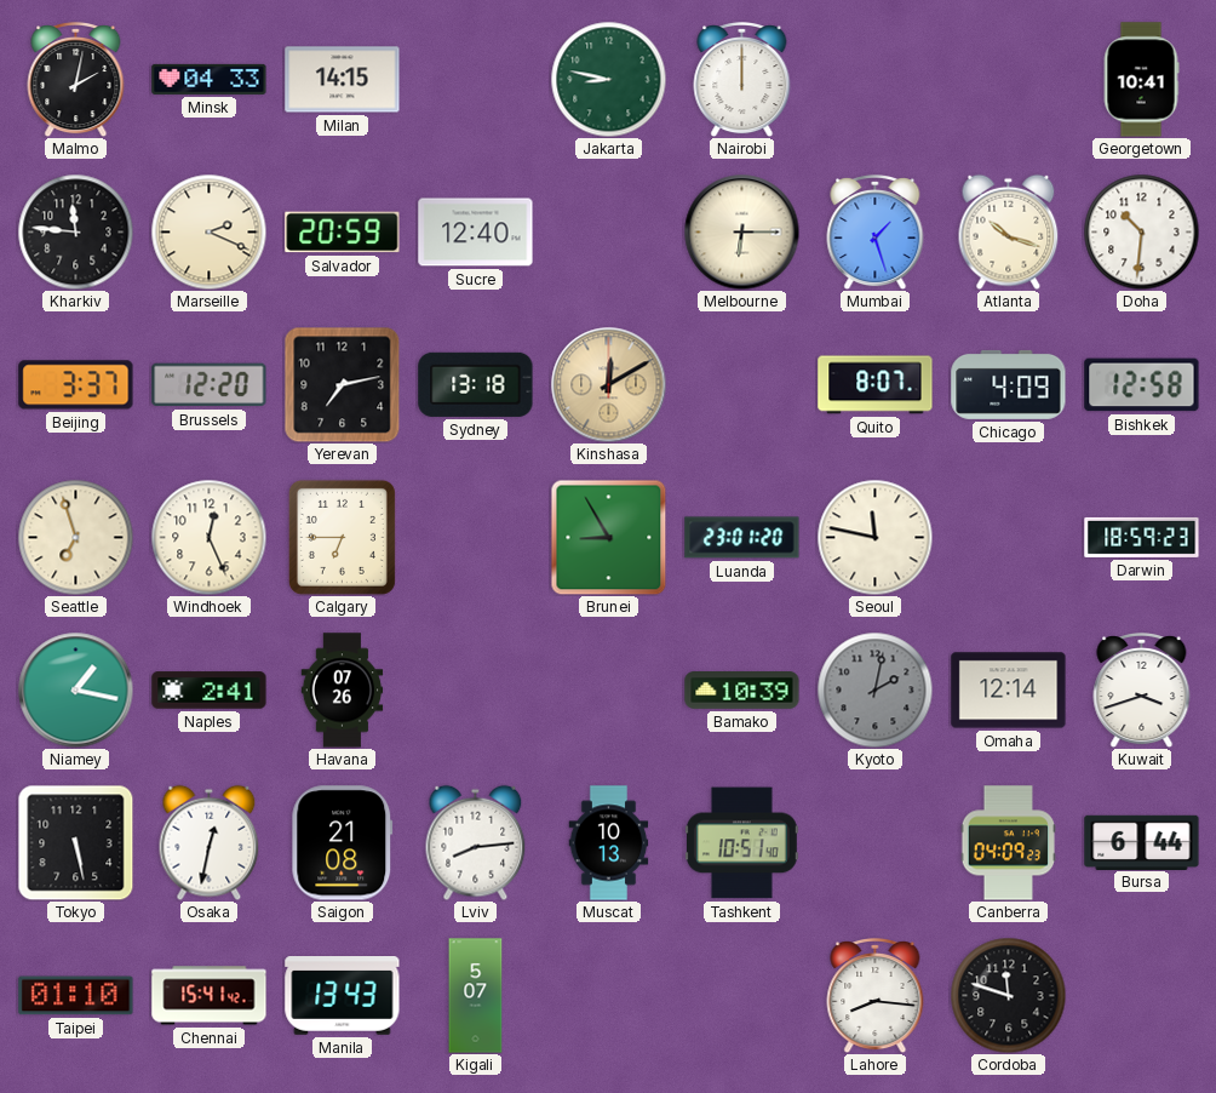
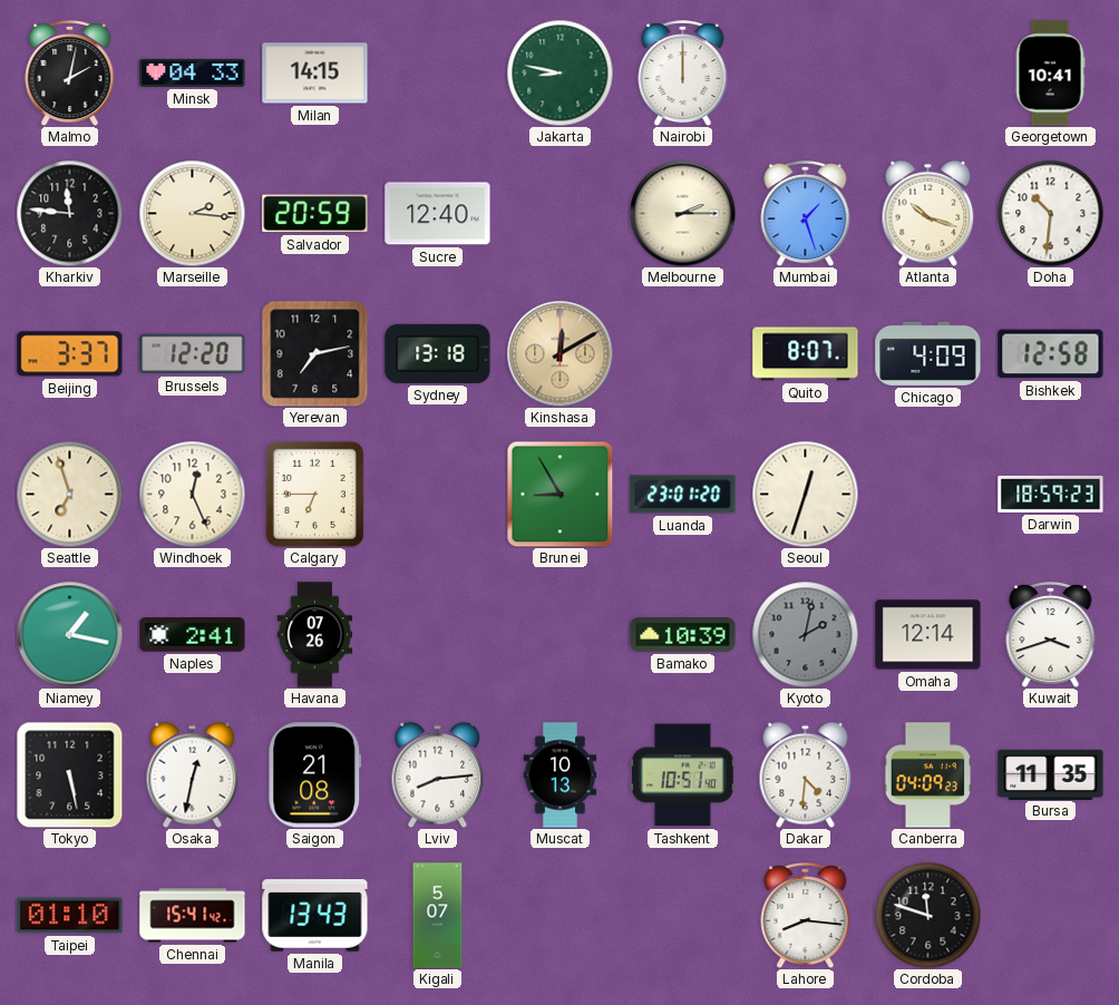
Marseille: 2:19 -> 2:16 (192, 213)
Melbourne: 6:15 -> 2:15 (682, 213)
Seoul: 11:47 -> 12:33 (805, 494)
Dakar: none -> 4:31 (806, 774)
Bursa: 6:44 -> 11:35 (1051, 774)
